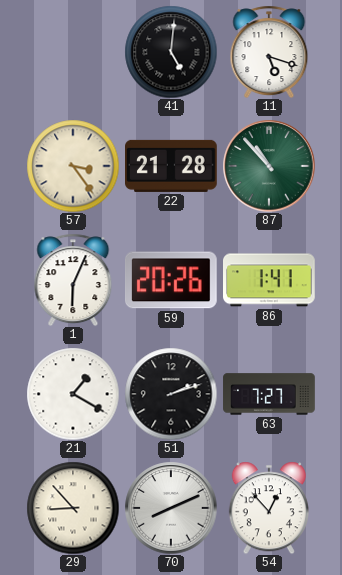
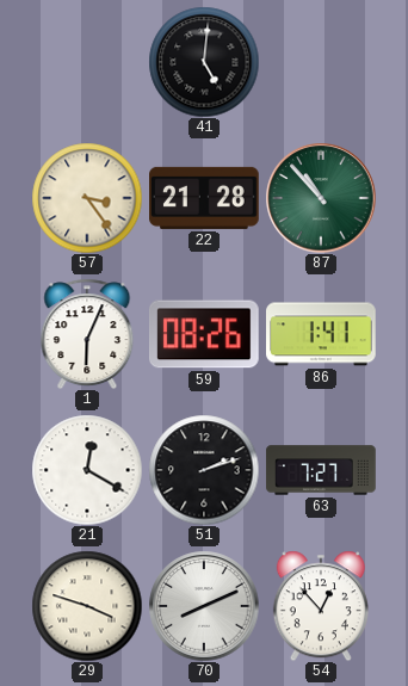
11: 5:18 -> none (269, 52)
59: 20:26 -> 08:26 (205, 334)
21: 1:20 -> 12:20 (87, 470)
29: 8:53 -> 3:48 (87, 606)
